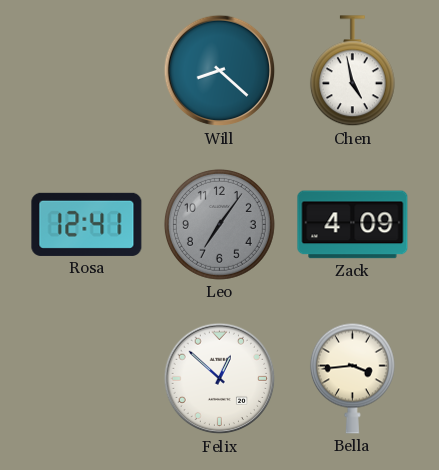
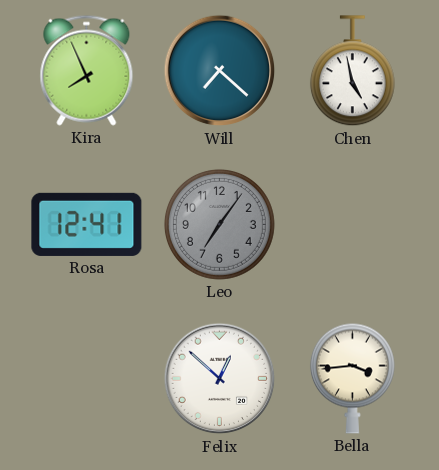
Kira: none -> 7:56 (87, 70)
Will: 8:22 -> 7:22 (220, 71)
Zack: 4:09 -> none (353, 225)
